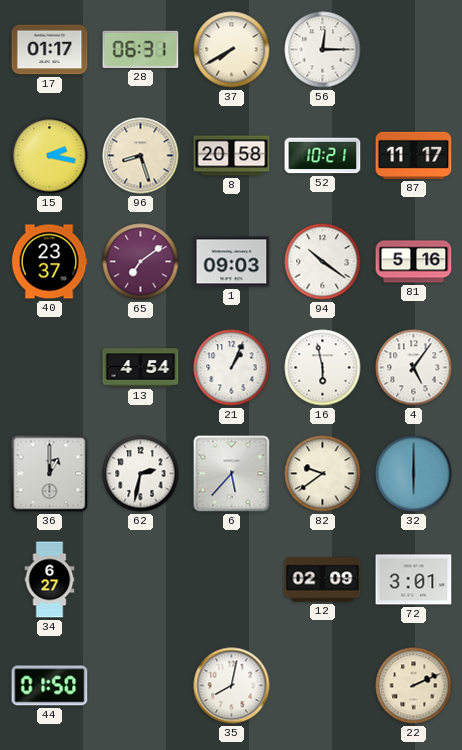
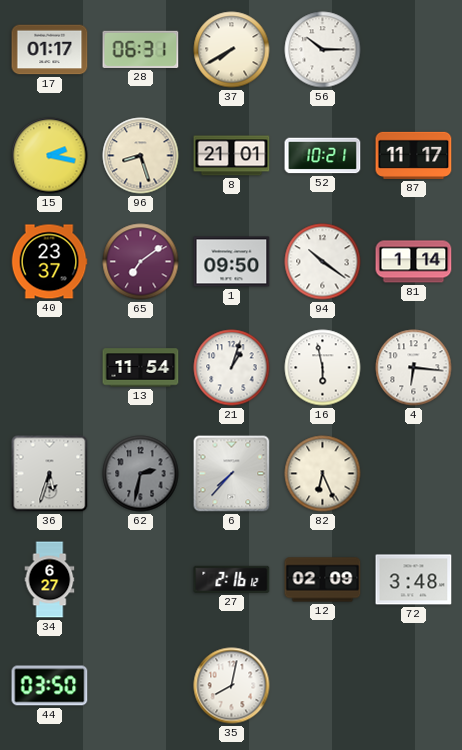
56: 12:15 -> 10:15 (323, 50)
8: 20:58 -> 21:01 (232, 156)
1: 09:03 -> 09:50 (232, 262)
81: 5:16 -> 1:14 (414, 262)
13: 4:54 -> 11:54 (141, 368)
21: 1:04 -> 1:03 (232, 368)
4: 5:06 -> 6:16 (414, 368)
36: 1:00 -> 5:33 (50, 474)
62 dial: white -> grey (141, 474)
6: 5:37 -> 7:37 (232, 474)
82: 9:39 -> 6:26 (323, 474)
32: 6:00 -> none (414, 474)
27: none -> 2:16 (232, 579)
72: 3:01 -> 3:48 (414, 580)
44: 01:50 -> 03:50 (50, 686)
22: 2:11 -> none (414, 686)
